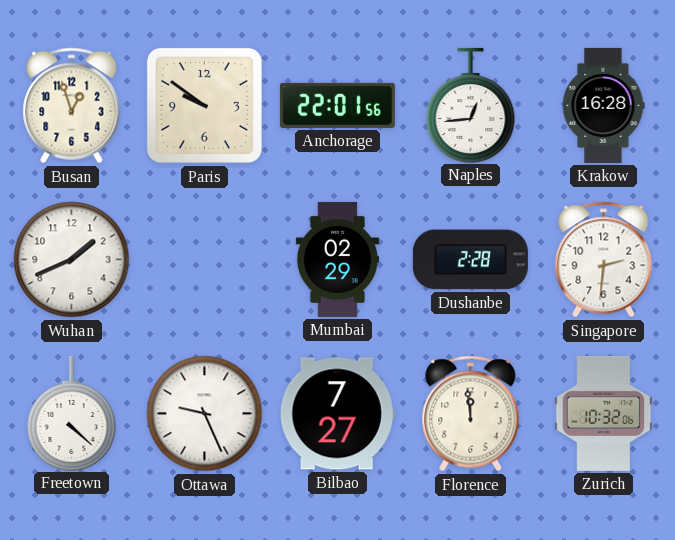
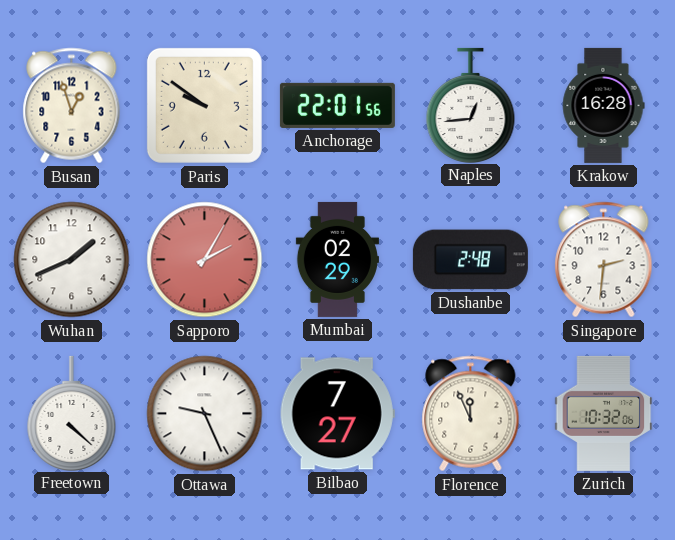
Sapporo: none -> 2:05 (205, 260)
Dushanbe: 2:28 -> 2:48 (470, 260)
Florence: 11:59 -> 11:56 (471, 414)
